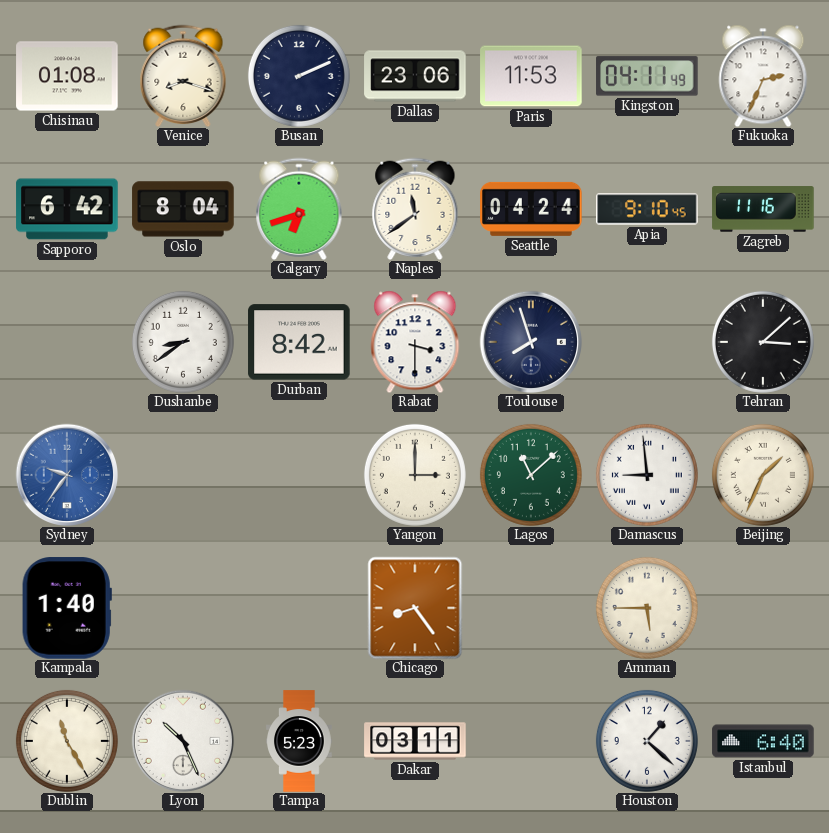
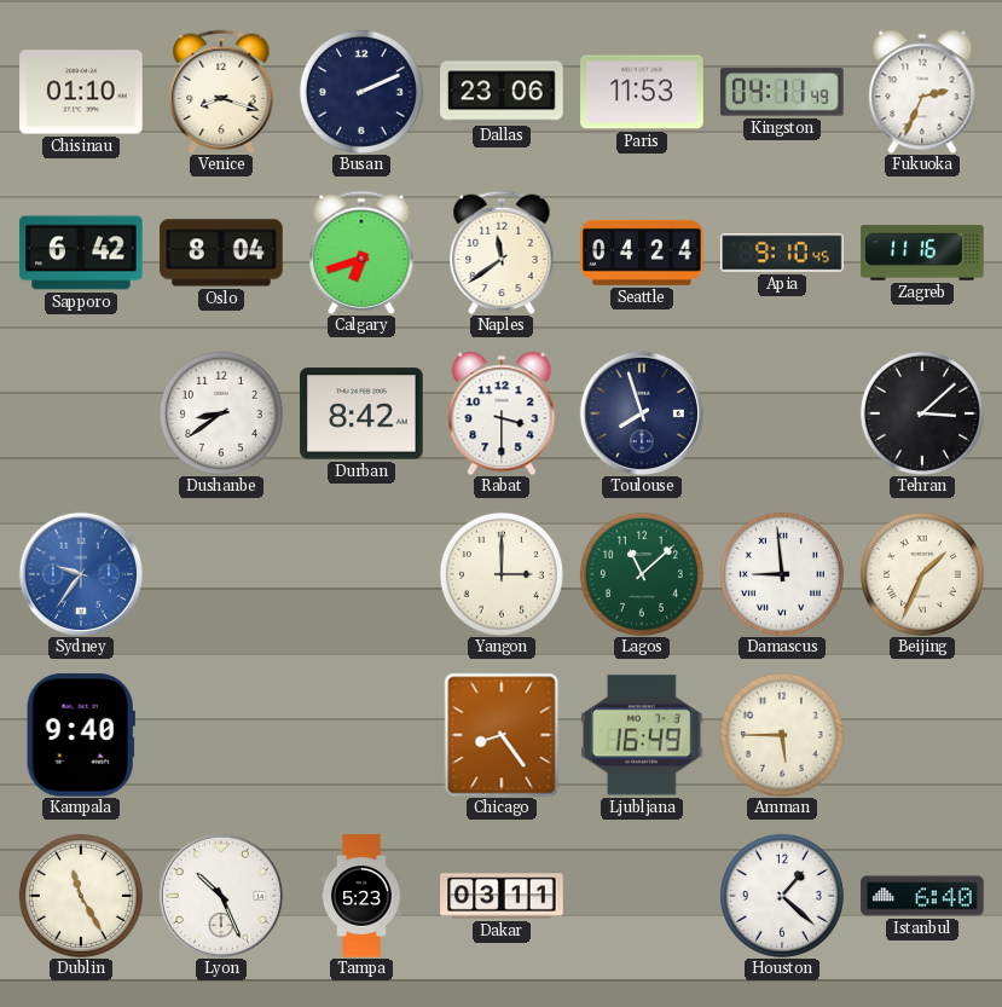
Chisinau: 01:08 -> 01:10 (81, 92)
Kampala: 1:40 -> 9:40 (81, 735)
Ljubljana: none -> 16:49 (642, 735)
